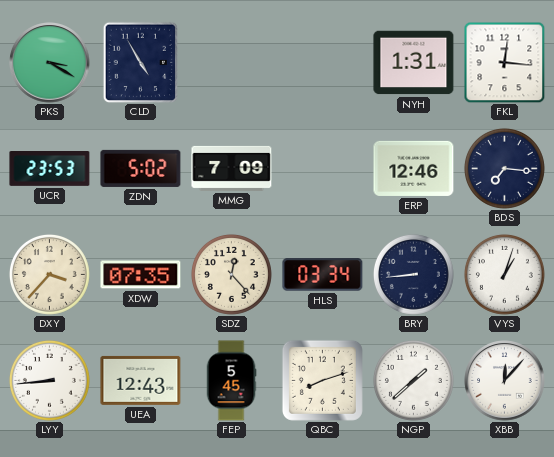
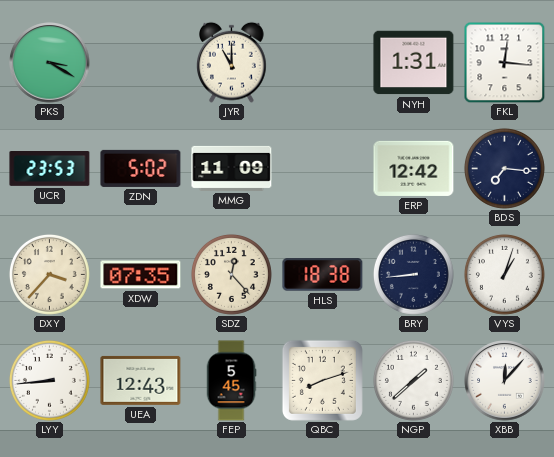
CLD: 4:55 -> none (140, 62)
JYR: none -> 11:00 (232, 62)
MMG: 7:09 -> 11:09 (232, 168)
ERP: 12:46 -> 12:42 (414, 168)
HLS: 03:34 -> 18:38 (323, 275)
